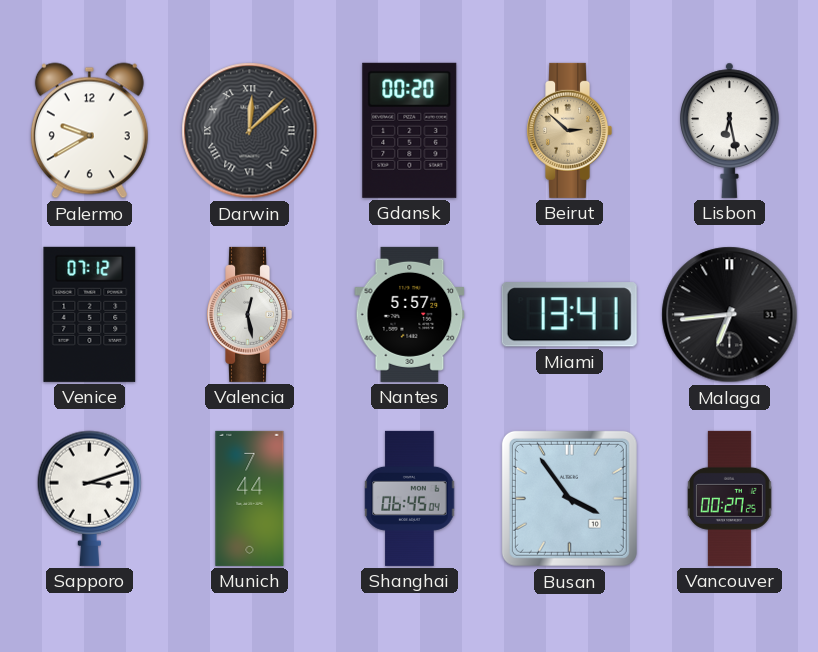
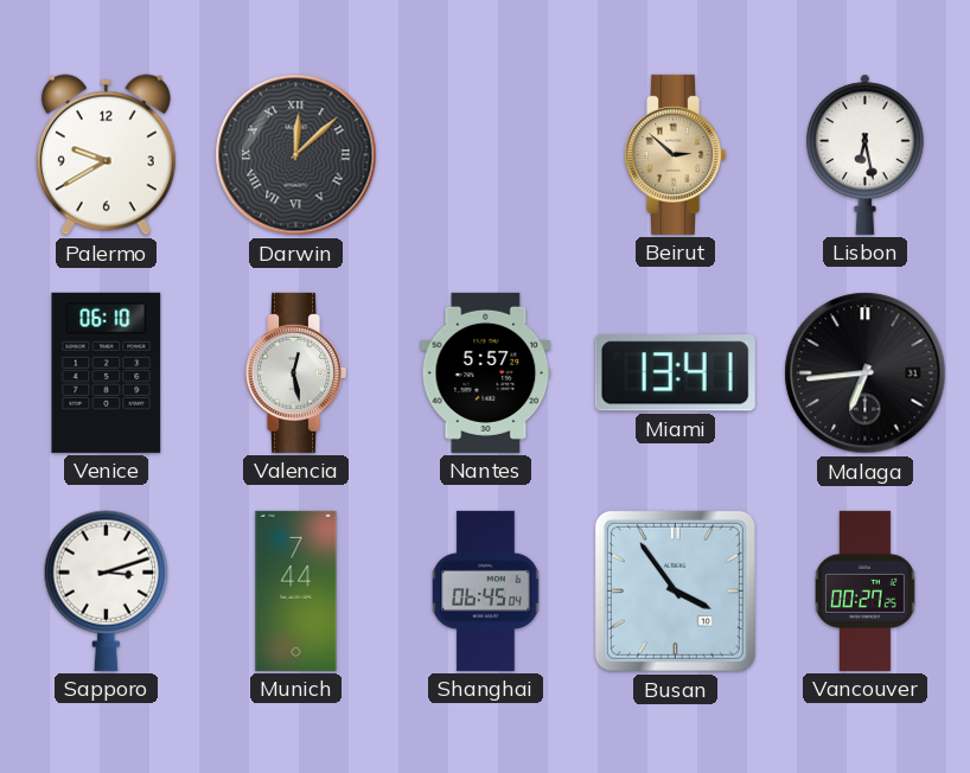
Gdansk: 00:20 -> none (410, 130)
Venice: 07:12 -> 06:10 (107, 372)
